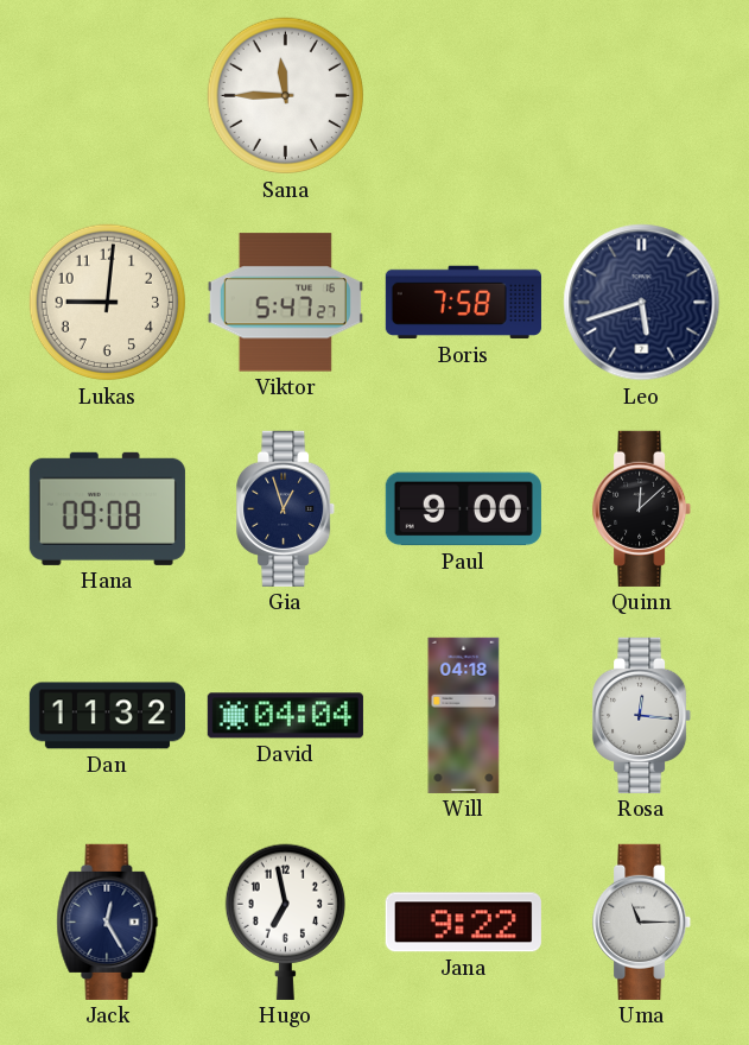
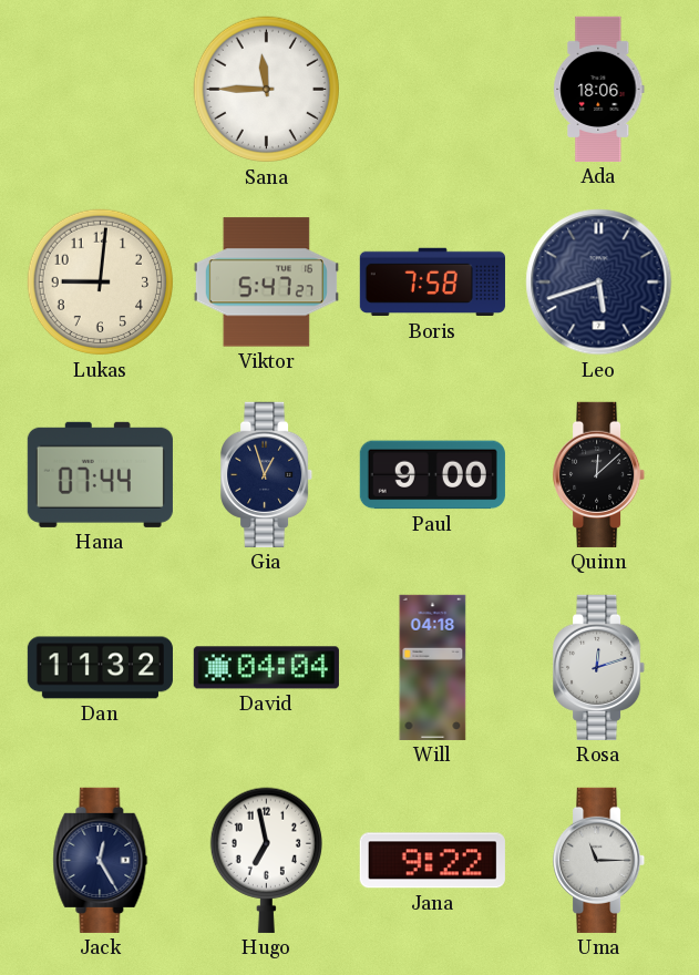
Ada: none -> 18:06 (599, 89)
Hana: 09:08 -> 07:44 (100, 474)
Rosa: 12:16 -> 12:12 (599, 667)
